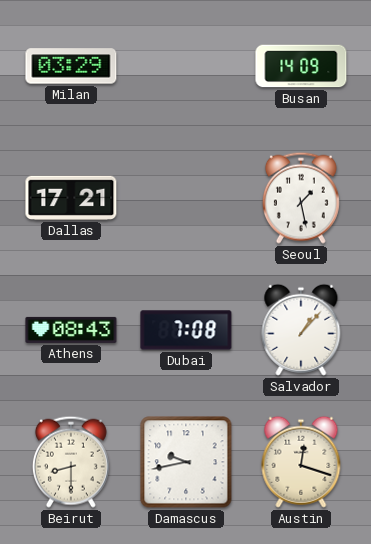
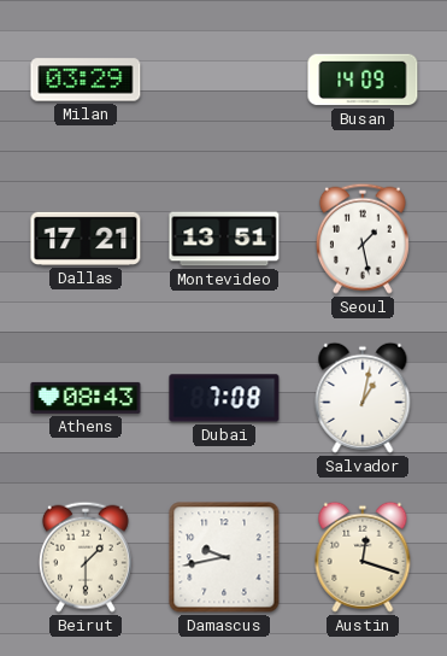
Montevideo: none -> 13:51 (224, 239)
Salvador: 1:07 -> 1:02 (363, 398)
Beirut: 8:30 -> 1:30 (86, 557)
